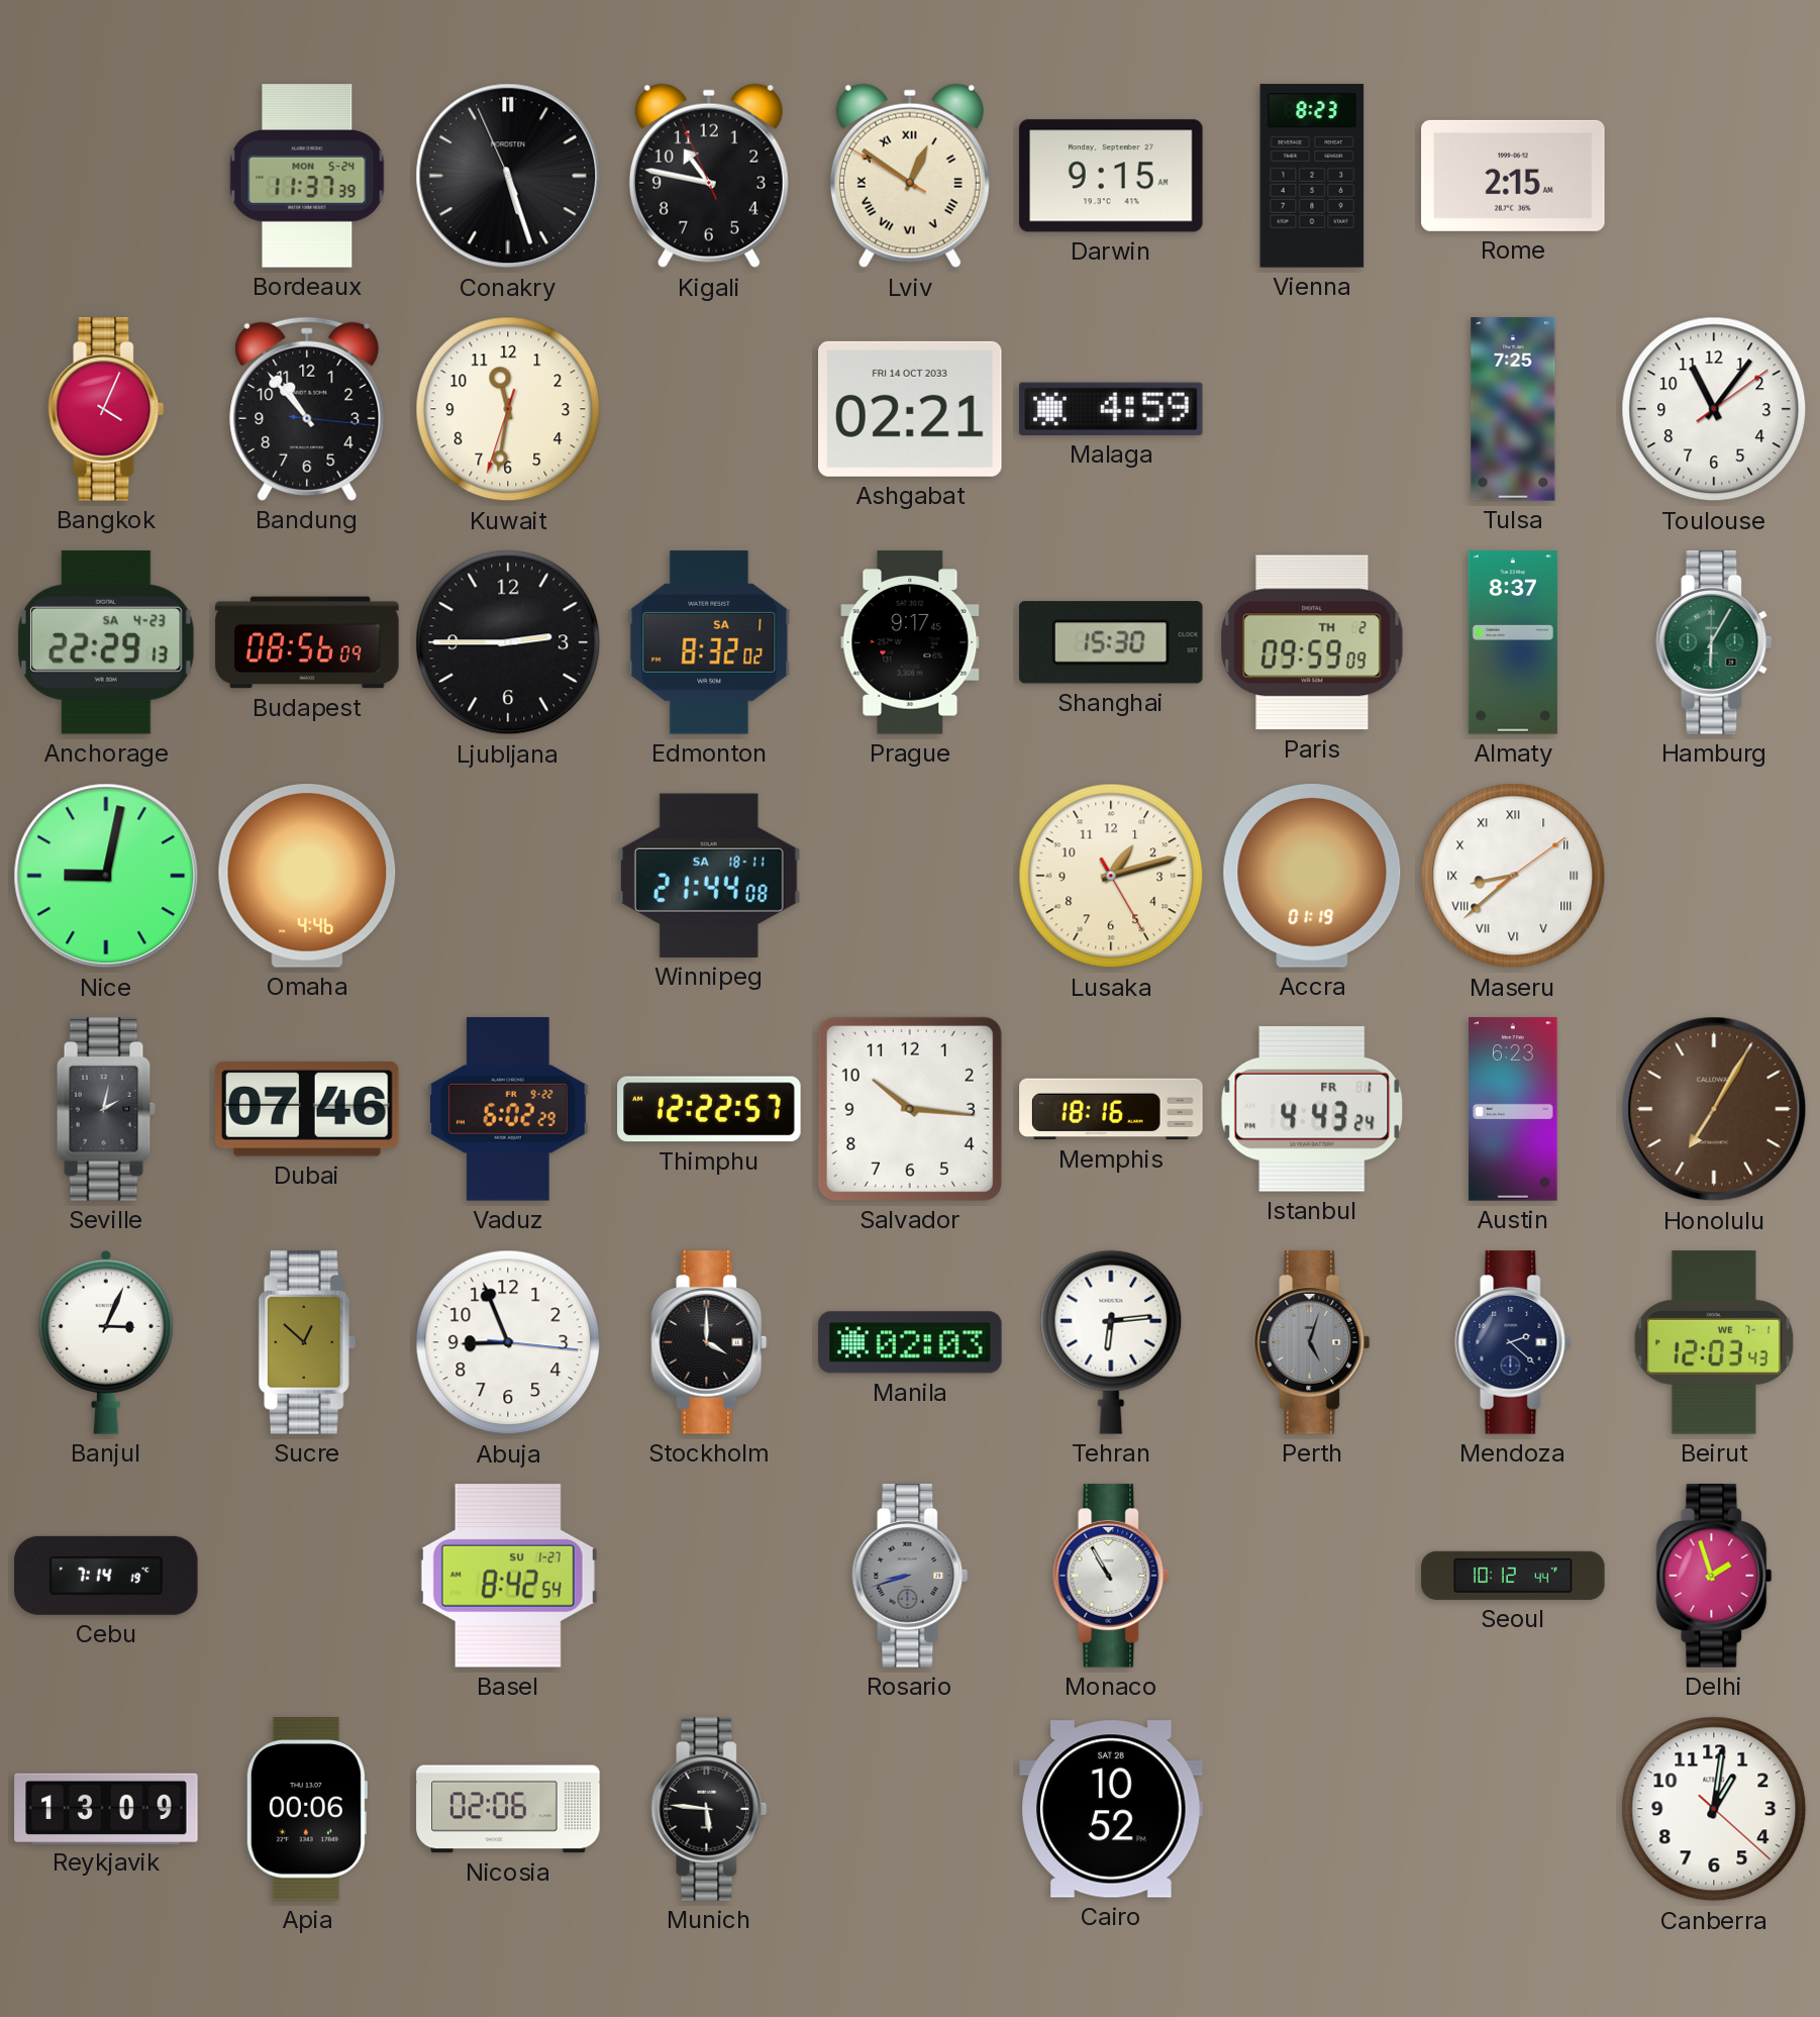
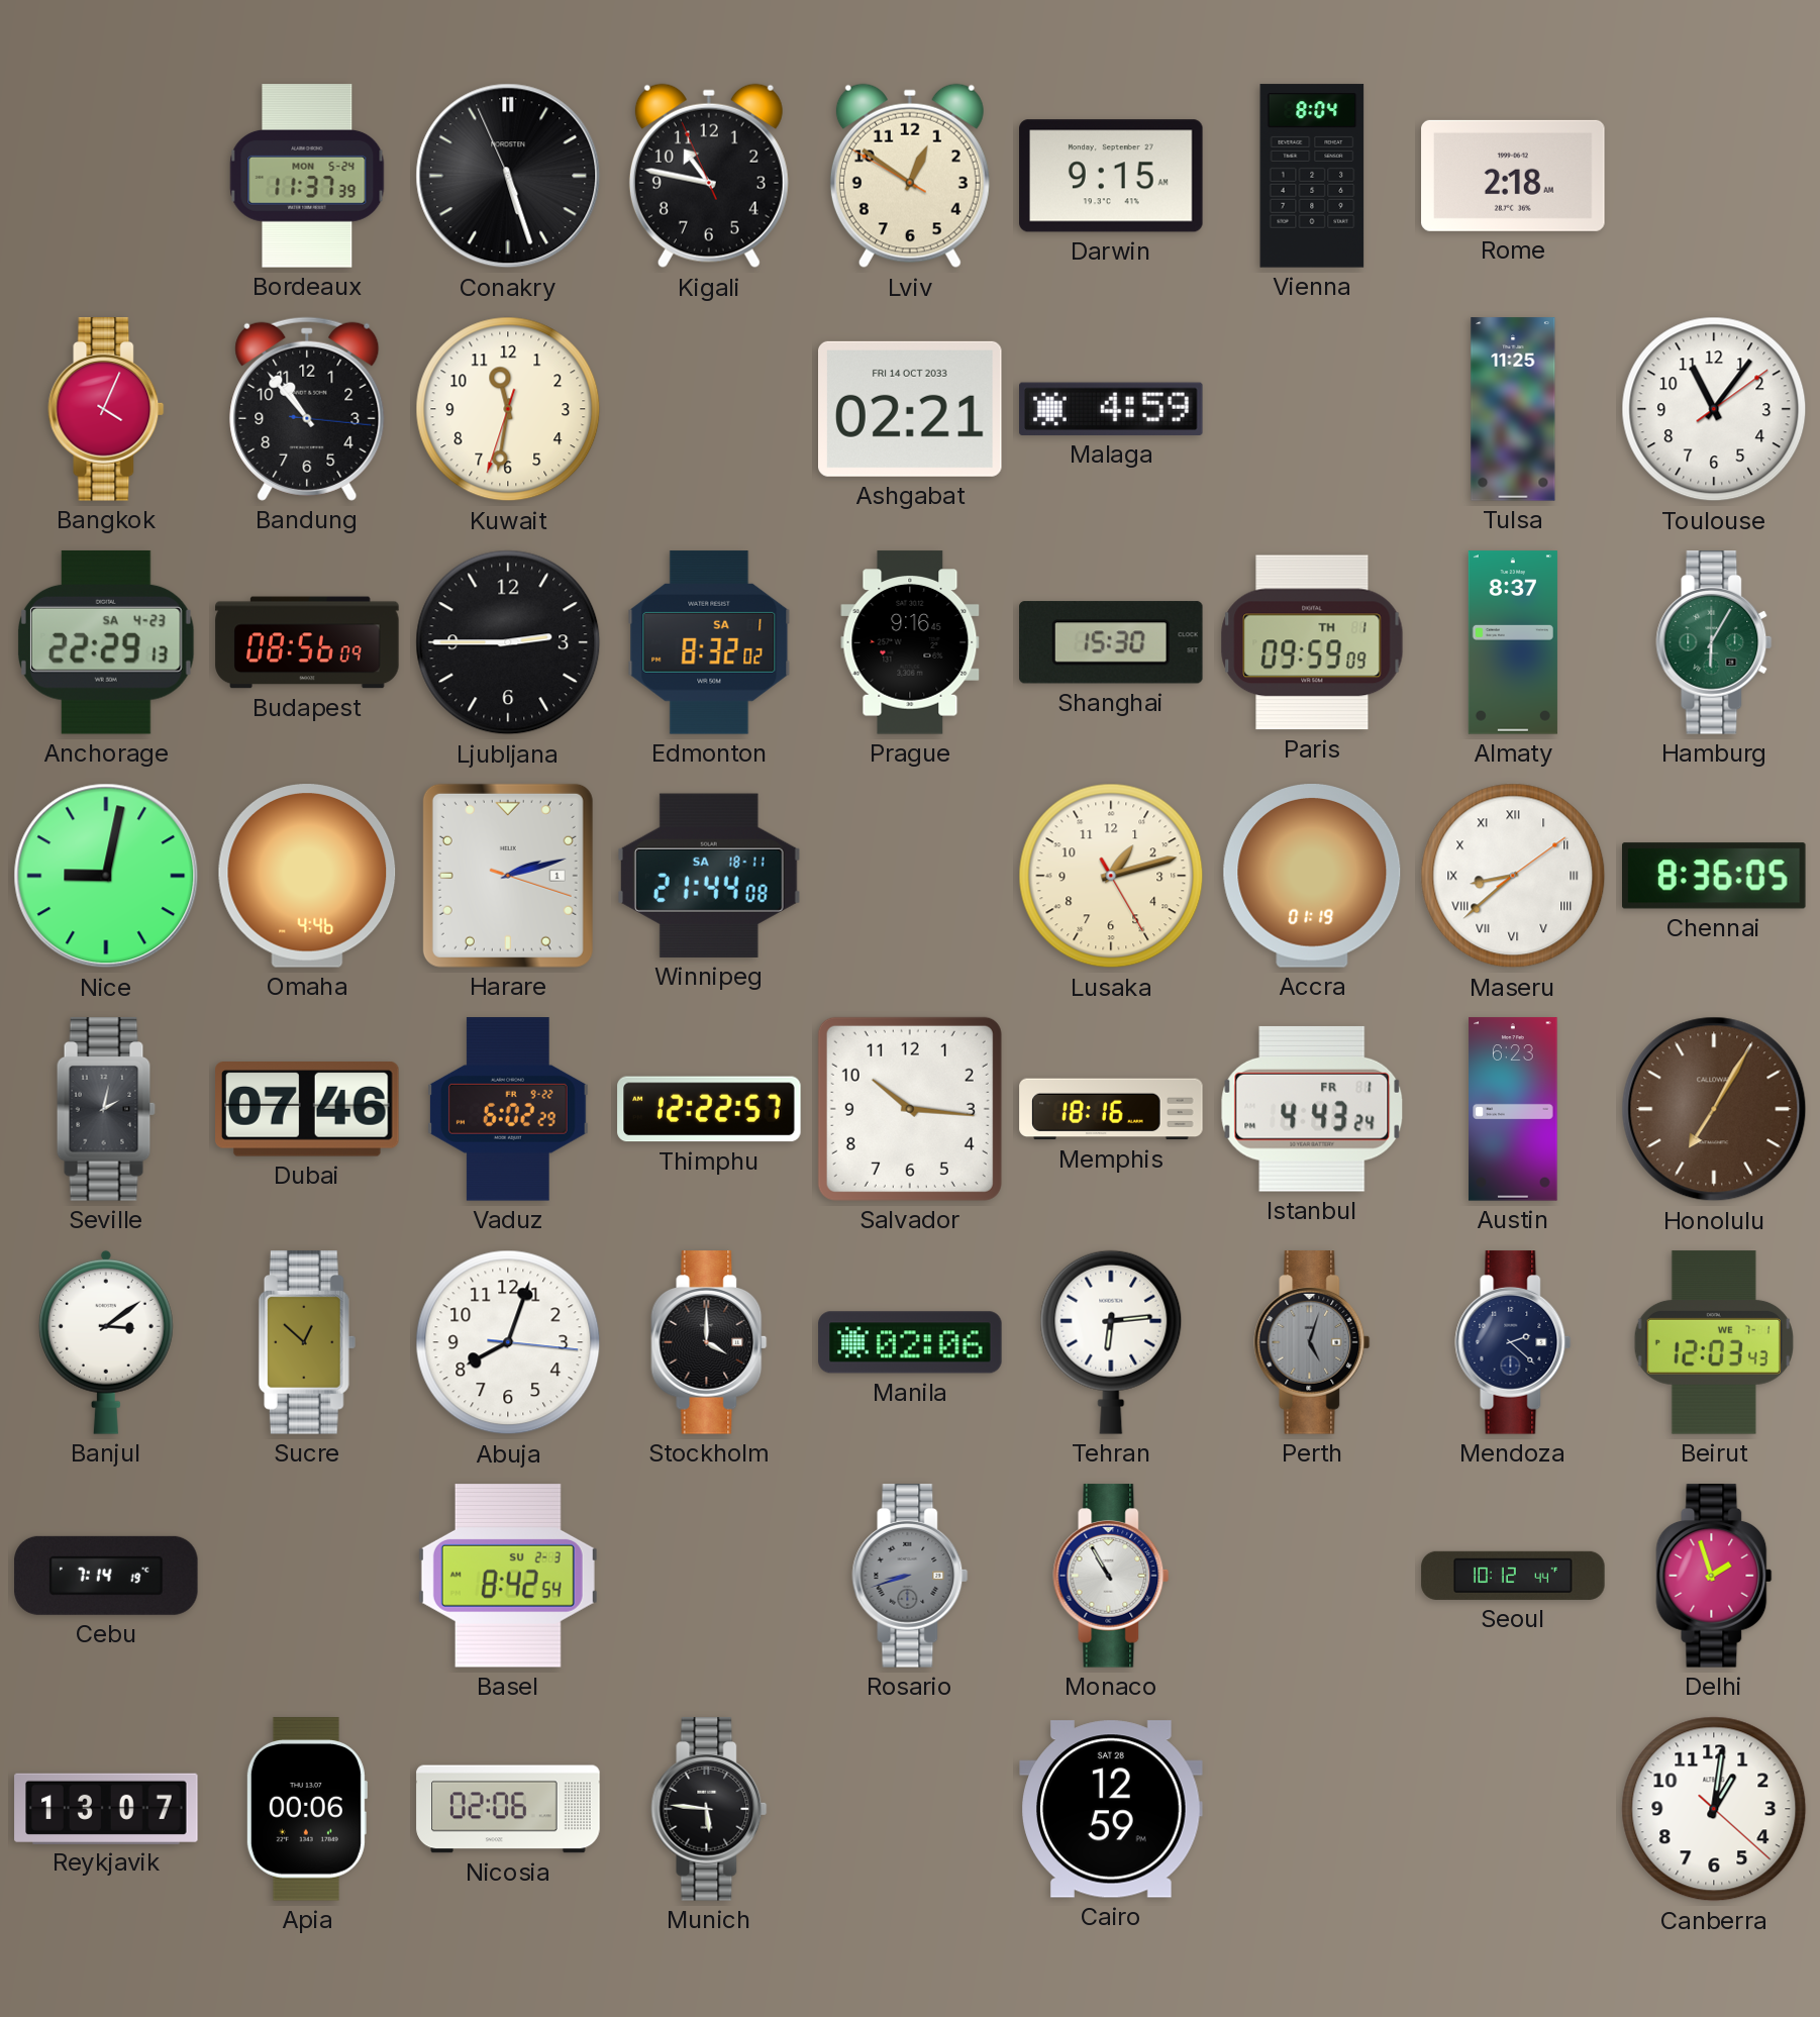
Lviv numerals: Roman -> Arabic (910, 176)
Vienna: 8:23 -> 8:04 (1312, 176)
Rome: 2:15 -> 2:18 (1513, 176)
Tulsa: 7:25 -> 11:25 (1513, 409)
Prague: 9:17 -> 9:16 (910, 642)
Paris date: TH 2 -> TH 1 (1312, 642)
Harare: none -> 2:12 (508, 876)
Chennai: none -> 8:36 (1715, 876)
Banjul: 3:04 -> 3:09 (106, 1342)
Abuja: 8:56 -> 8:03 (508, 1342)
Manila: 02:03 -> 02:06 (910, 1342)
Basel date: SU 1-27 -> SU 2-3 (508, 1577)
Reykjavik: 13:09 -> 13:07 (106, 1808)
Cairo: 10:52 -> 12:59 (1111, 1809)
